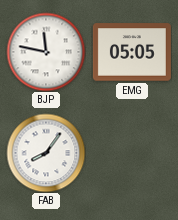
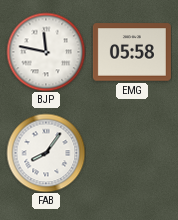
EMG: 05:05 -> 05:58 (132, 52)
